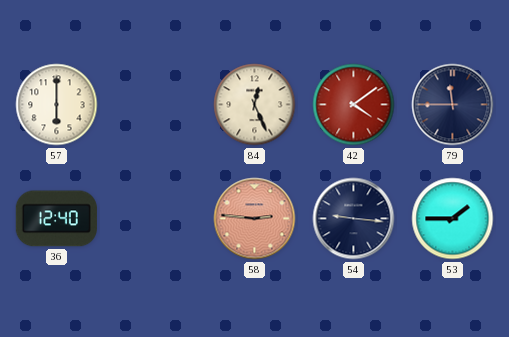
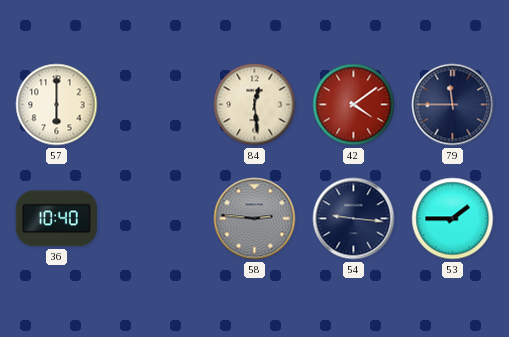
84: 12:26 -> 12:29 (255, 105)
36: 12:40 -> 10:40 (56, 219)
58 dial: salmon -> grey (255, 219)
